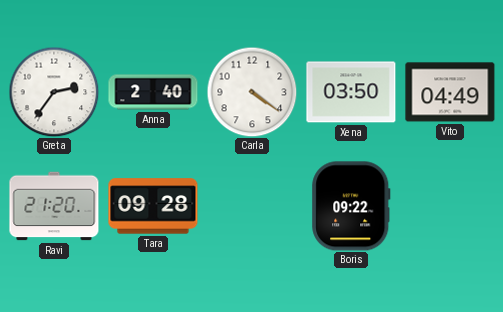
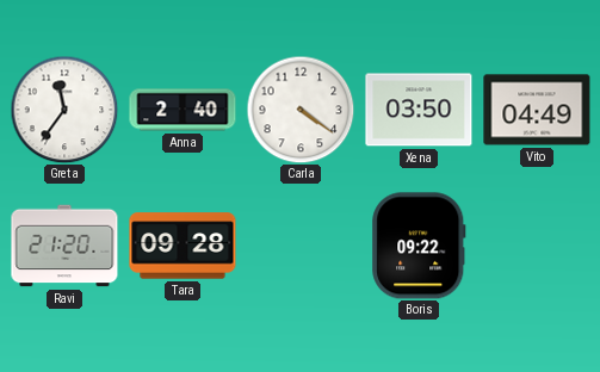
Greta: 2:36 -> 11:36 (64, 110)
